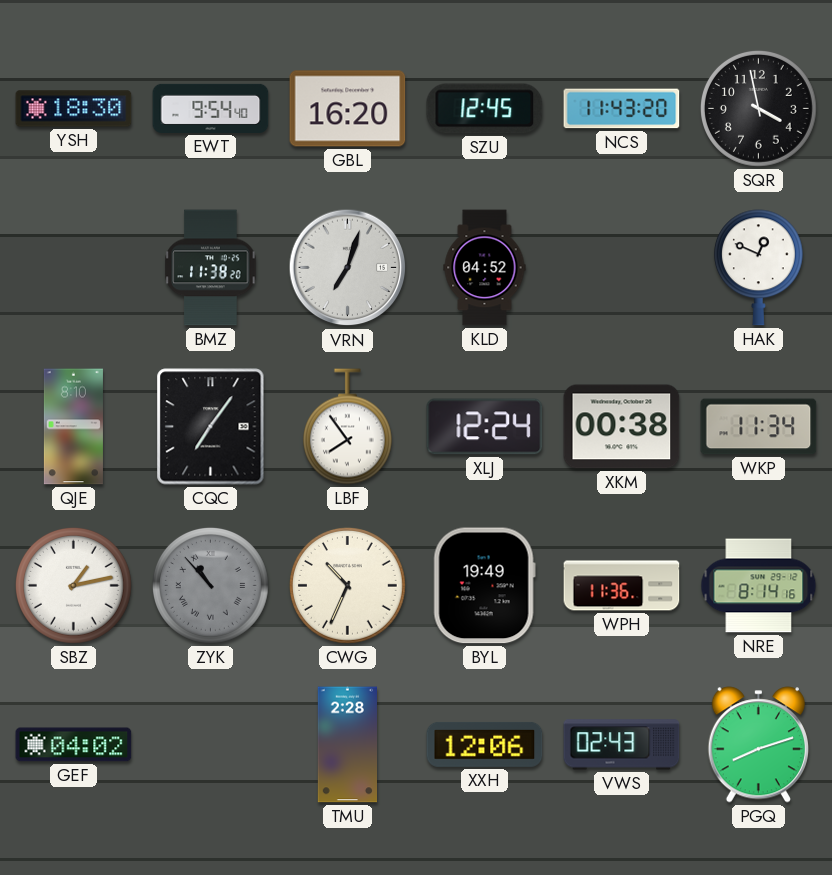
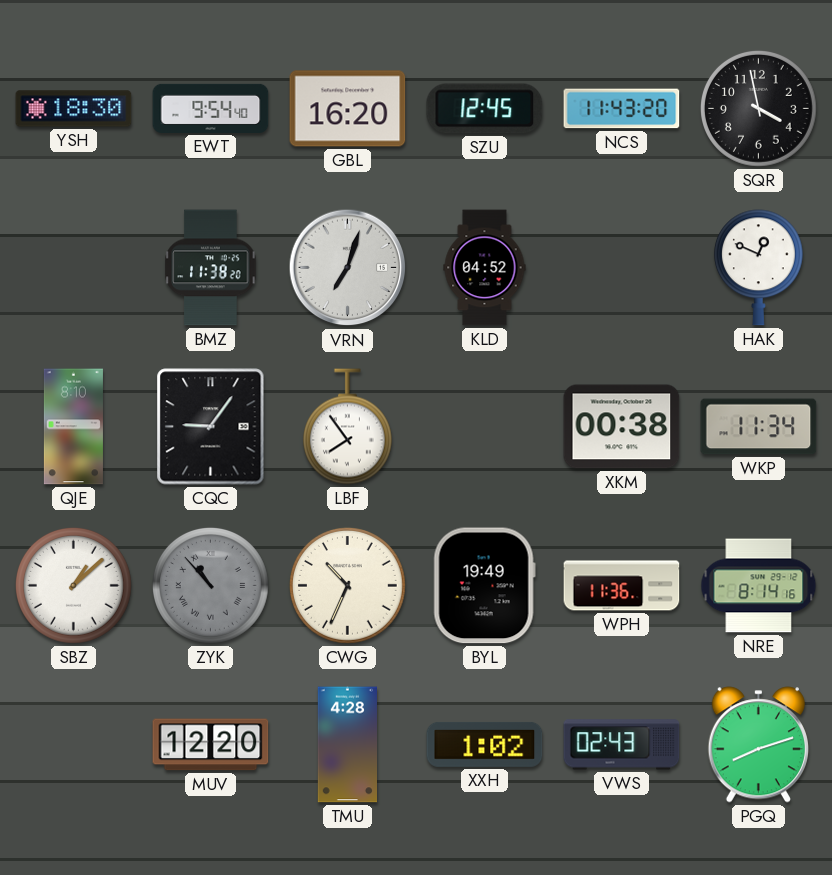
CQC: 7:06 -> 9:06 (211, 427)
XLJ: 12:24 -> none (485, 427)
SBZ: 1:13 -> 1:08 (73, 585)
GEF: 04:02 -> none (74, 745)
MUV: none -> 12:20 (211, 745)
TMU: 2:28 -> 4:28 (347, 745)
XXH: 12:06 -> 1:02 (485, 744)
